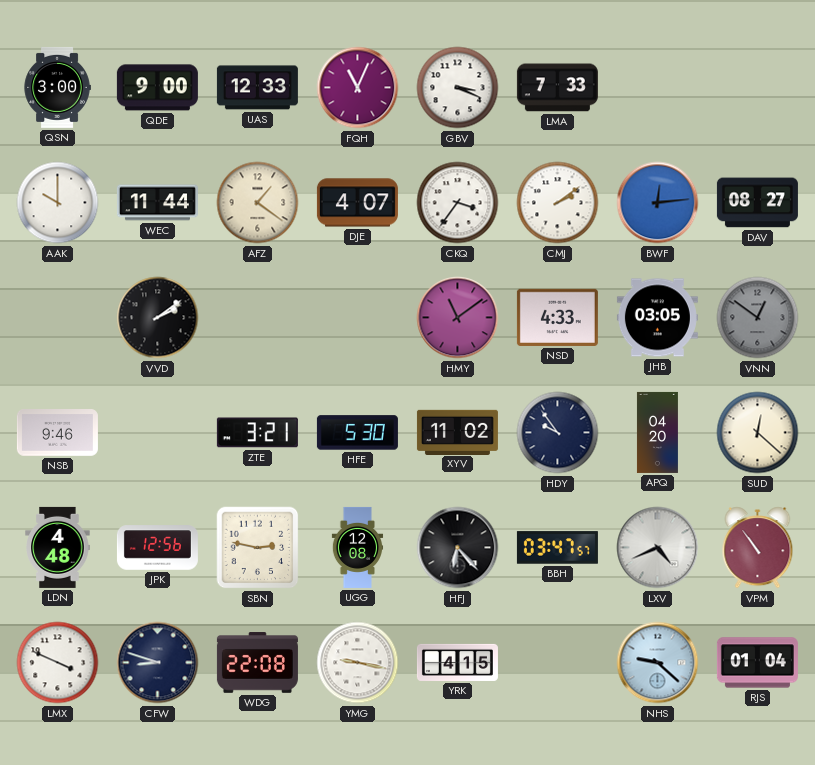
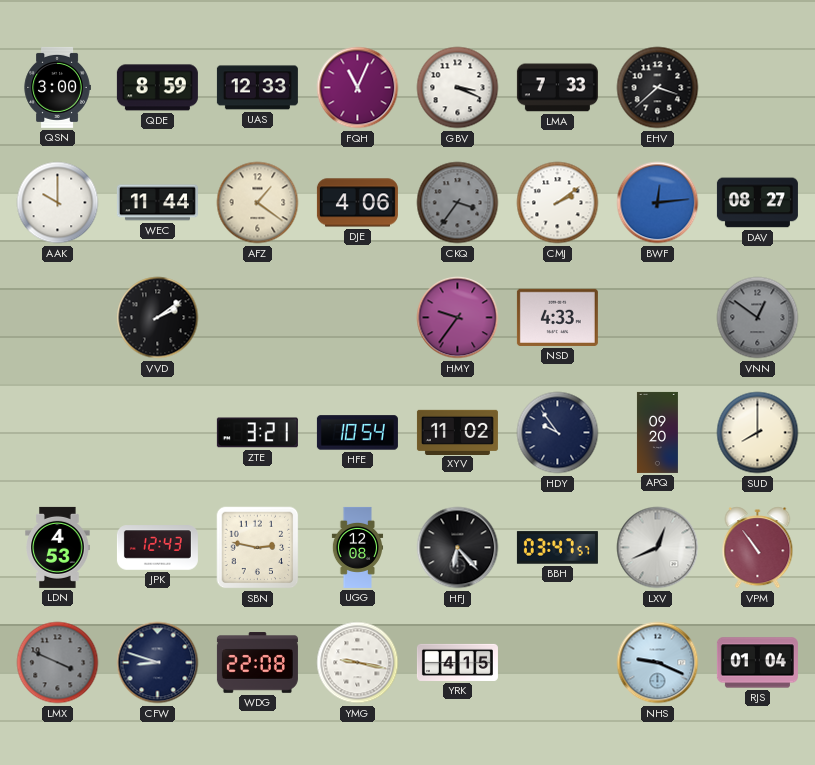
QDE: 9:00 -> 8:59 (157, 88)
EHV: none -> 3:38 (658, 88)
DJE: 4:07 -> 4:06 (357, 203)
CKQ dial: white -> grey (458, 203)
HMY: 11:09 -> 9:36 (458, 318)
JHB: 03:05 -> none (657, 318)
NSB: 9:46 -> none (57, 433)
HFE: 5:30 -> 10:54 (357, 433)
APQ: 04:20 -> 09:20 (657, 432)
SUD: 12:22 -> 8:00 (758, 433)
LDN: 4:48 -> 4:53 (58, 547)
JPK: 12:56 -> 12:43 (157, 548)
LXV: 4:41 -> 12:41 (658, 548)
LMX dial: white -> grey (58, 663)
NHS: 9:22 -> 9:19 (658, 663)
